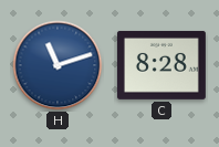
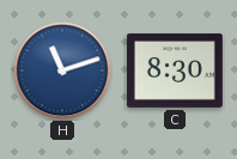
C: 8:28 -> 8:30 (175, 71)
